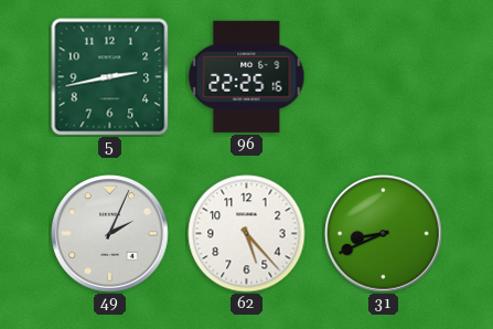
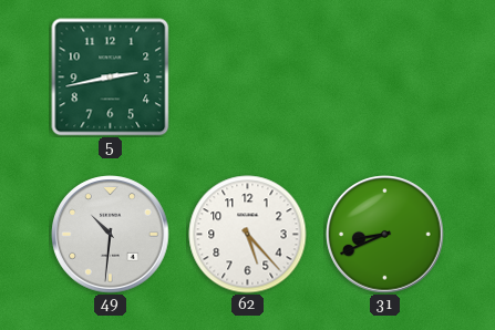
96: 22:25 -> none (247, 76)
49: 2:04 -> 10:31 (111, 235)
